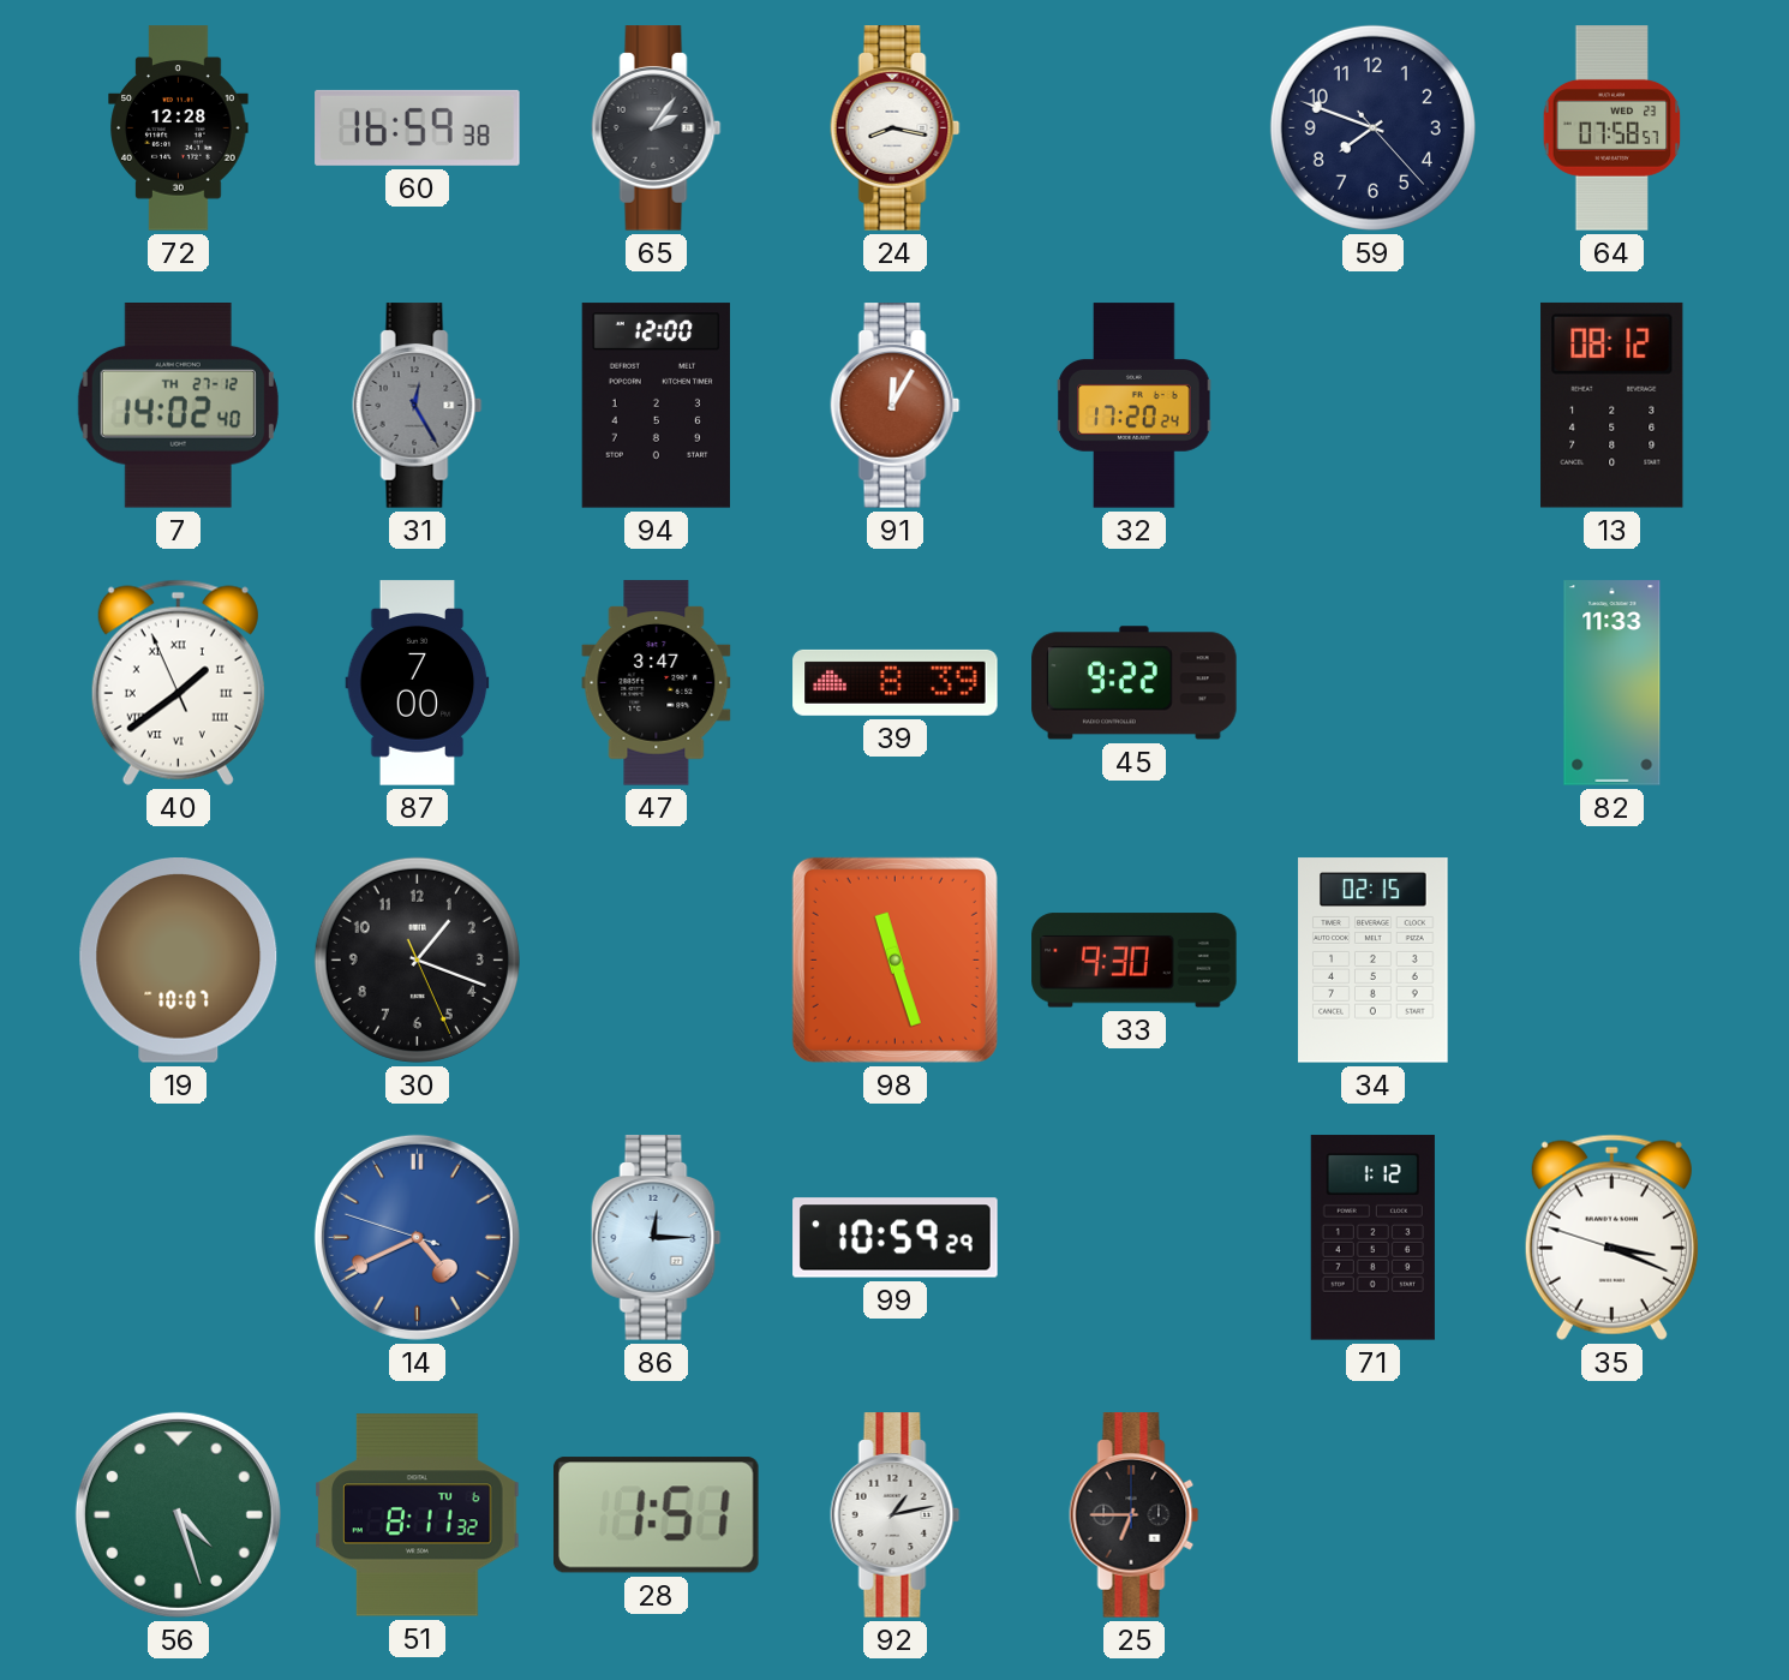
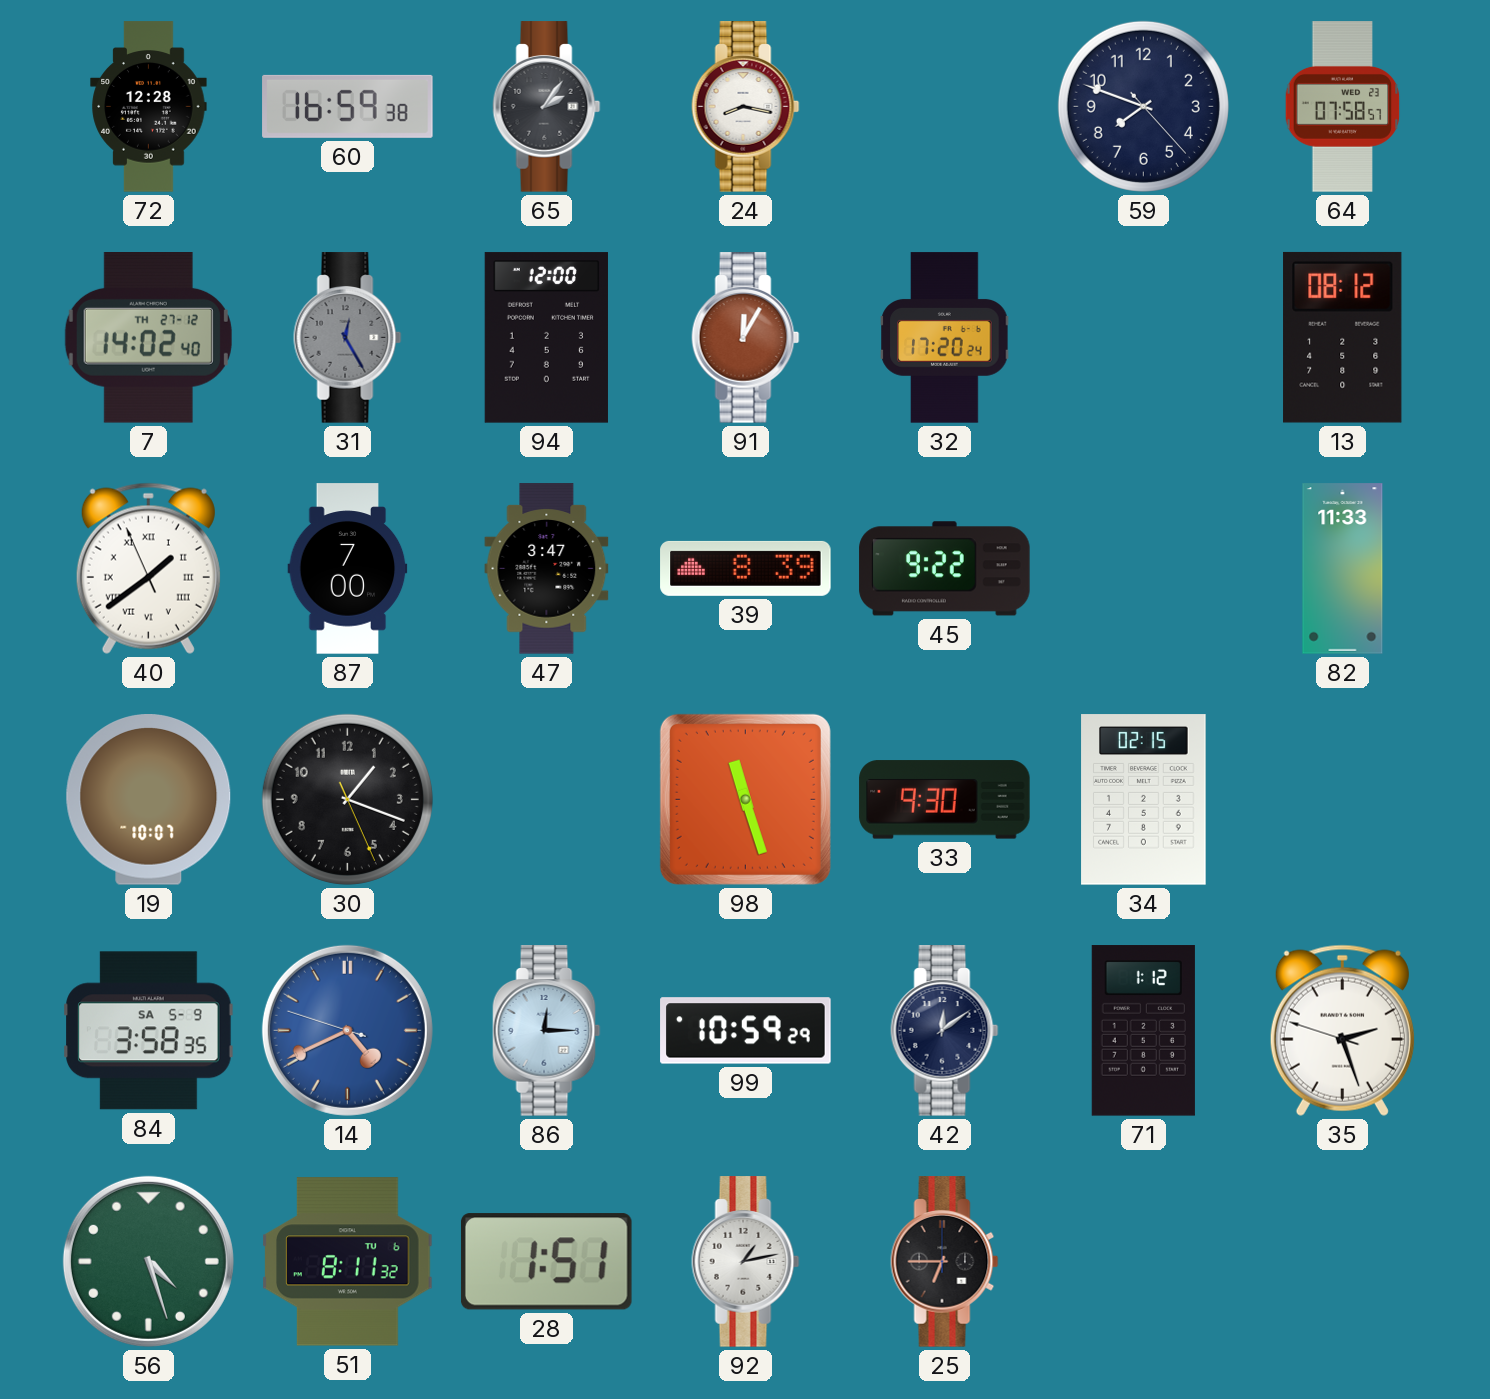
84: none -> 3:58 (149, 1031)
42: none -> 12:09 (945, 1031)
35: 3:18 -> 2:26 (1342, 1030)
